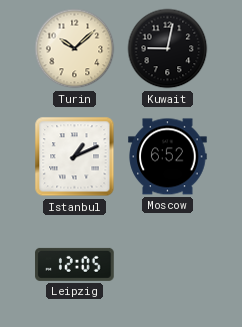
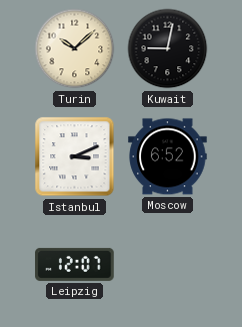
Istanbul: 1:11 -> 3:11 (75, 157)
Leipzig: 12:05 -> 12:07 (75, 264)
